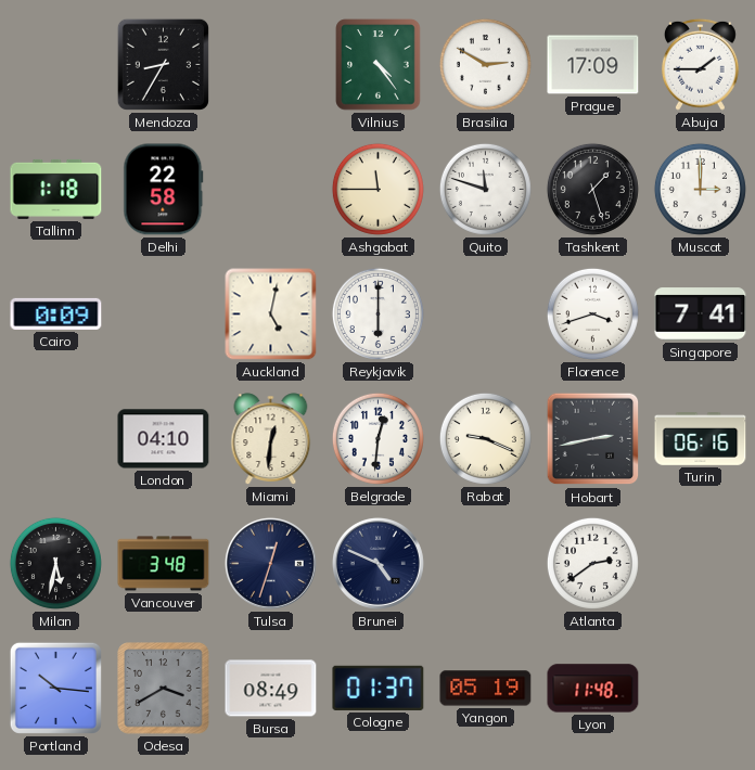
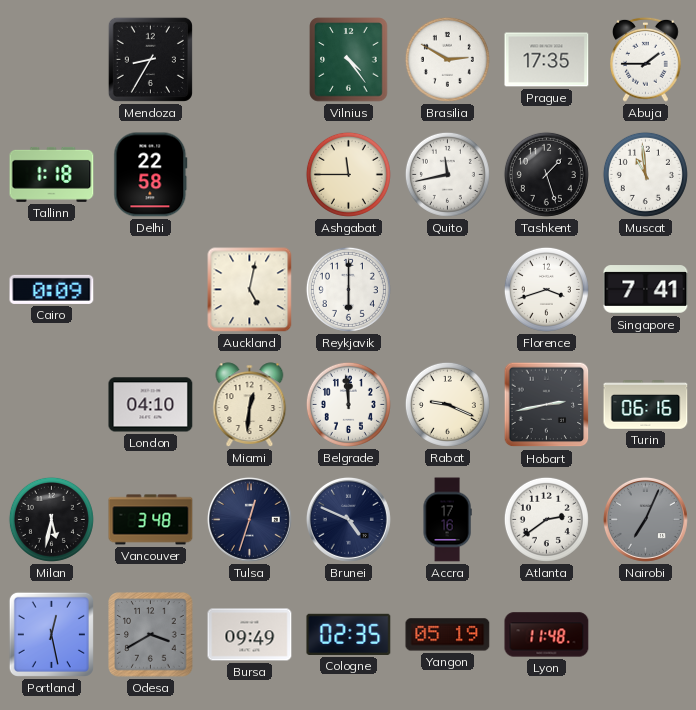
Prague: 17:09 -> 17:35 (547, 60)
Quito: 11:48 -> 11:43 (447, 174)
Muscat: 3:00 -> 10:59 (645, 174)
Belgrade: 12:31 -> 11:59 (348, 404)
Accra: none -> 17:16 (447, 520)
Nairobi: none -> 7:04 (645, 519)
Portland: 10:16 -> 12:28 (51, 634)
Bursa: 08:49 -> 09:49 (250, 635)
Cologne: 01:37 -> 02:35 (349, 634)
